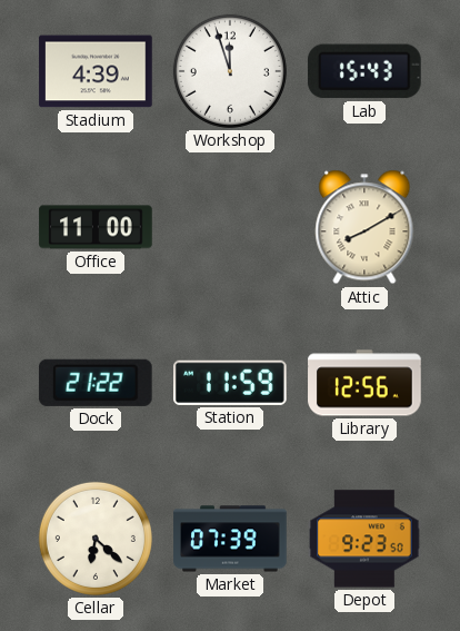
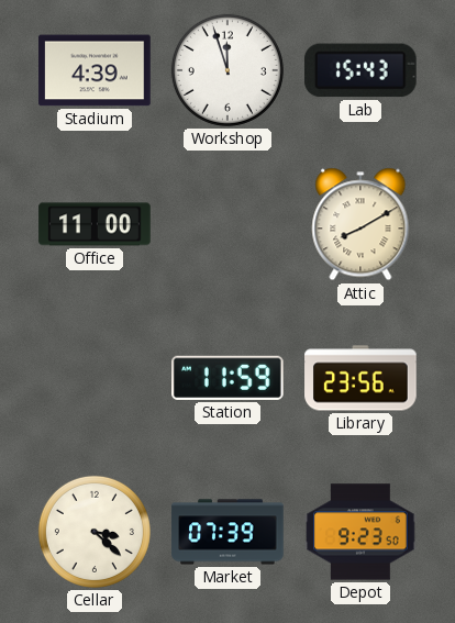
Dock: 21:22 -> none (96, 383)
Library: 12:56 -> 23:56 (360, 378)
Cellar: 6:22 -> 3:22 (95, 532)
